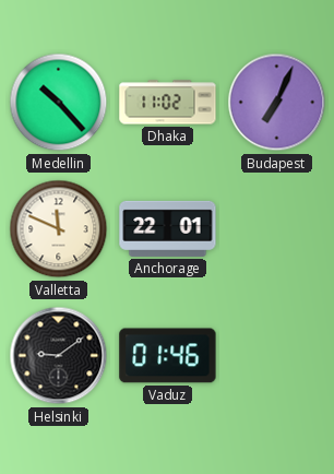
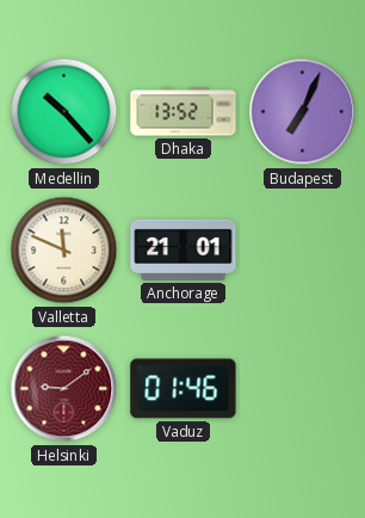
Dhaka: 11:02 -> 13:52 (184, 112)
Anchorage: 22:01 -> 21:01 (184, 249)
Helsinki dial: black -> burgundy (64, 389)
